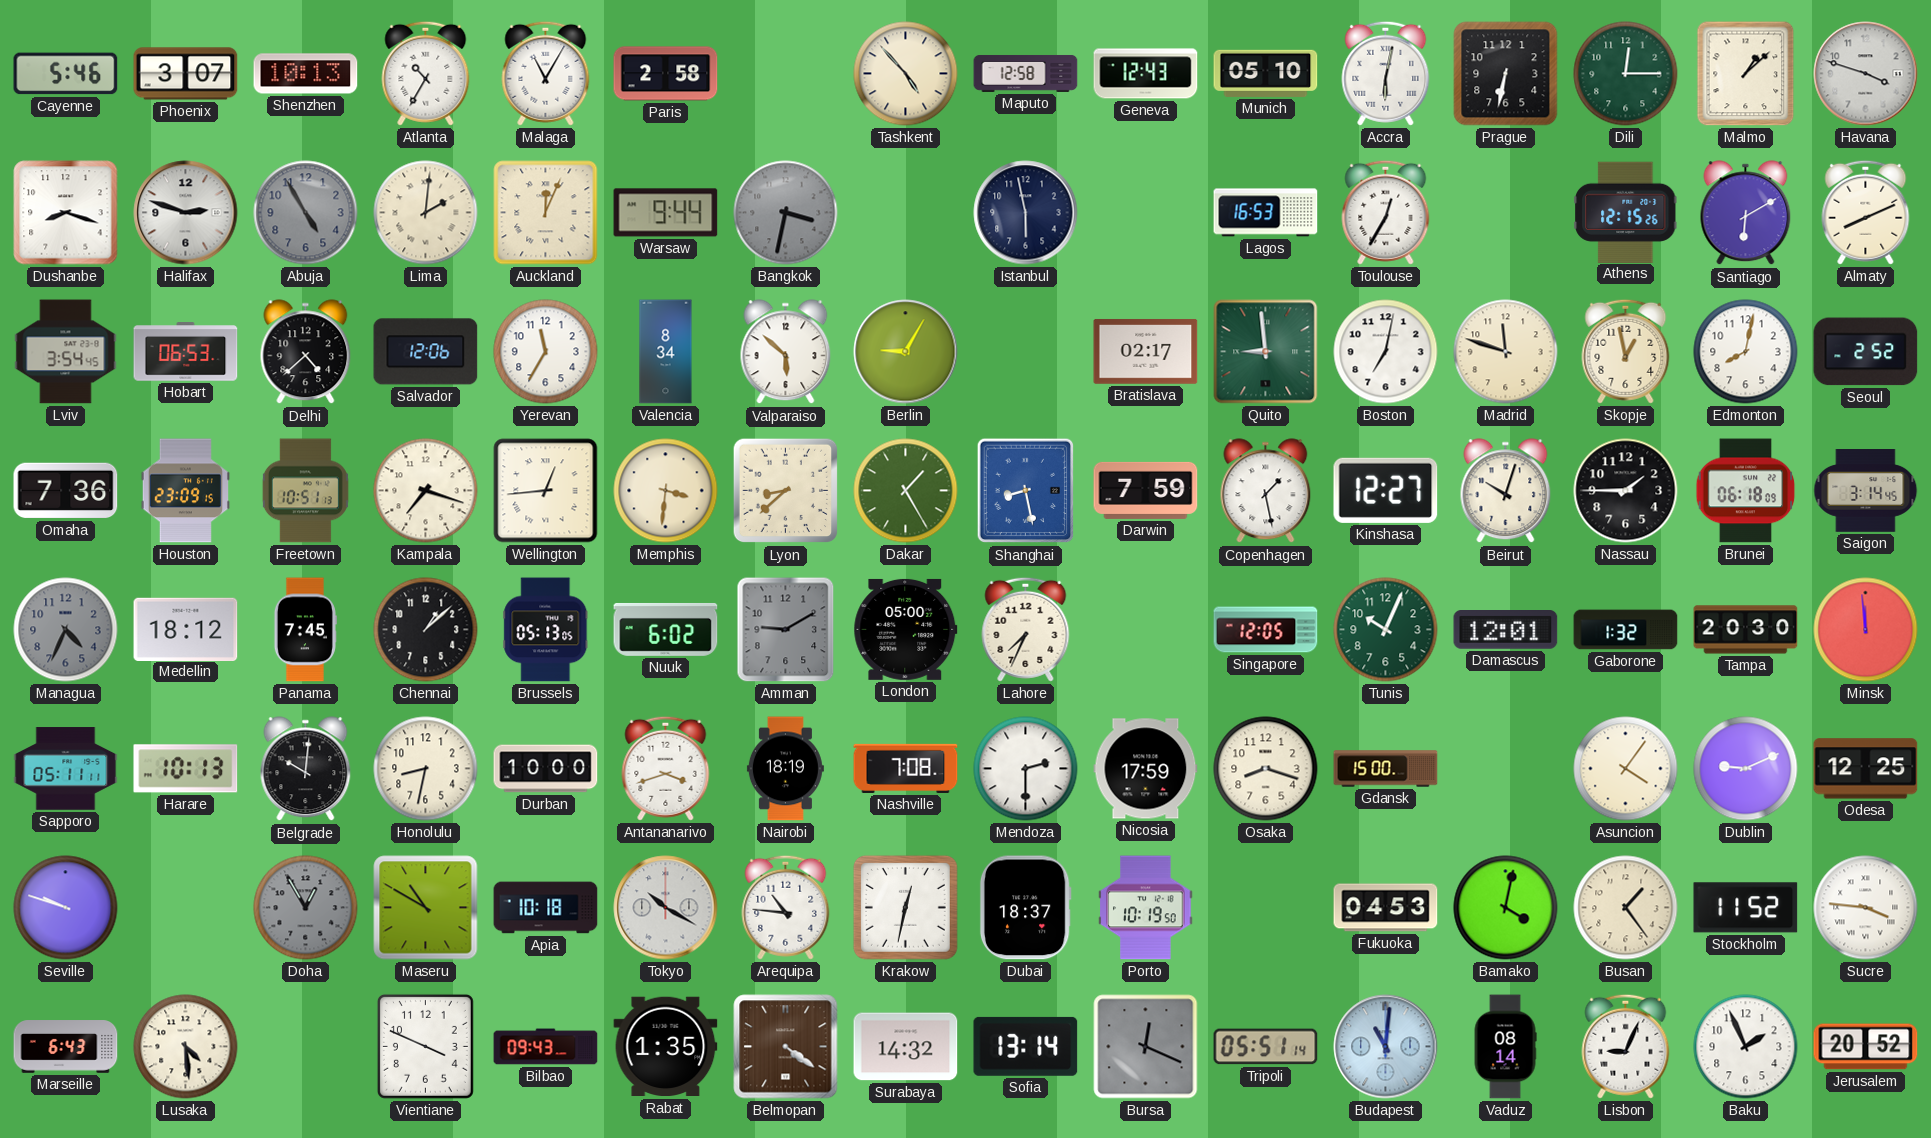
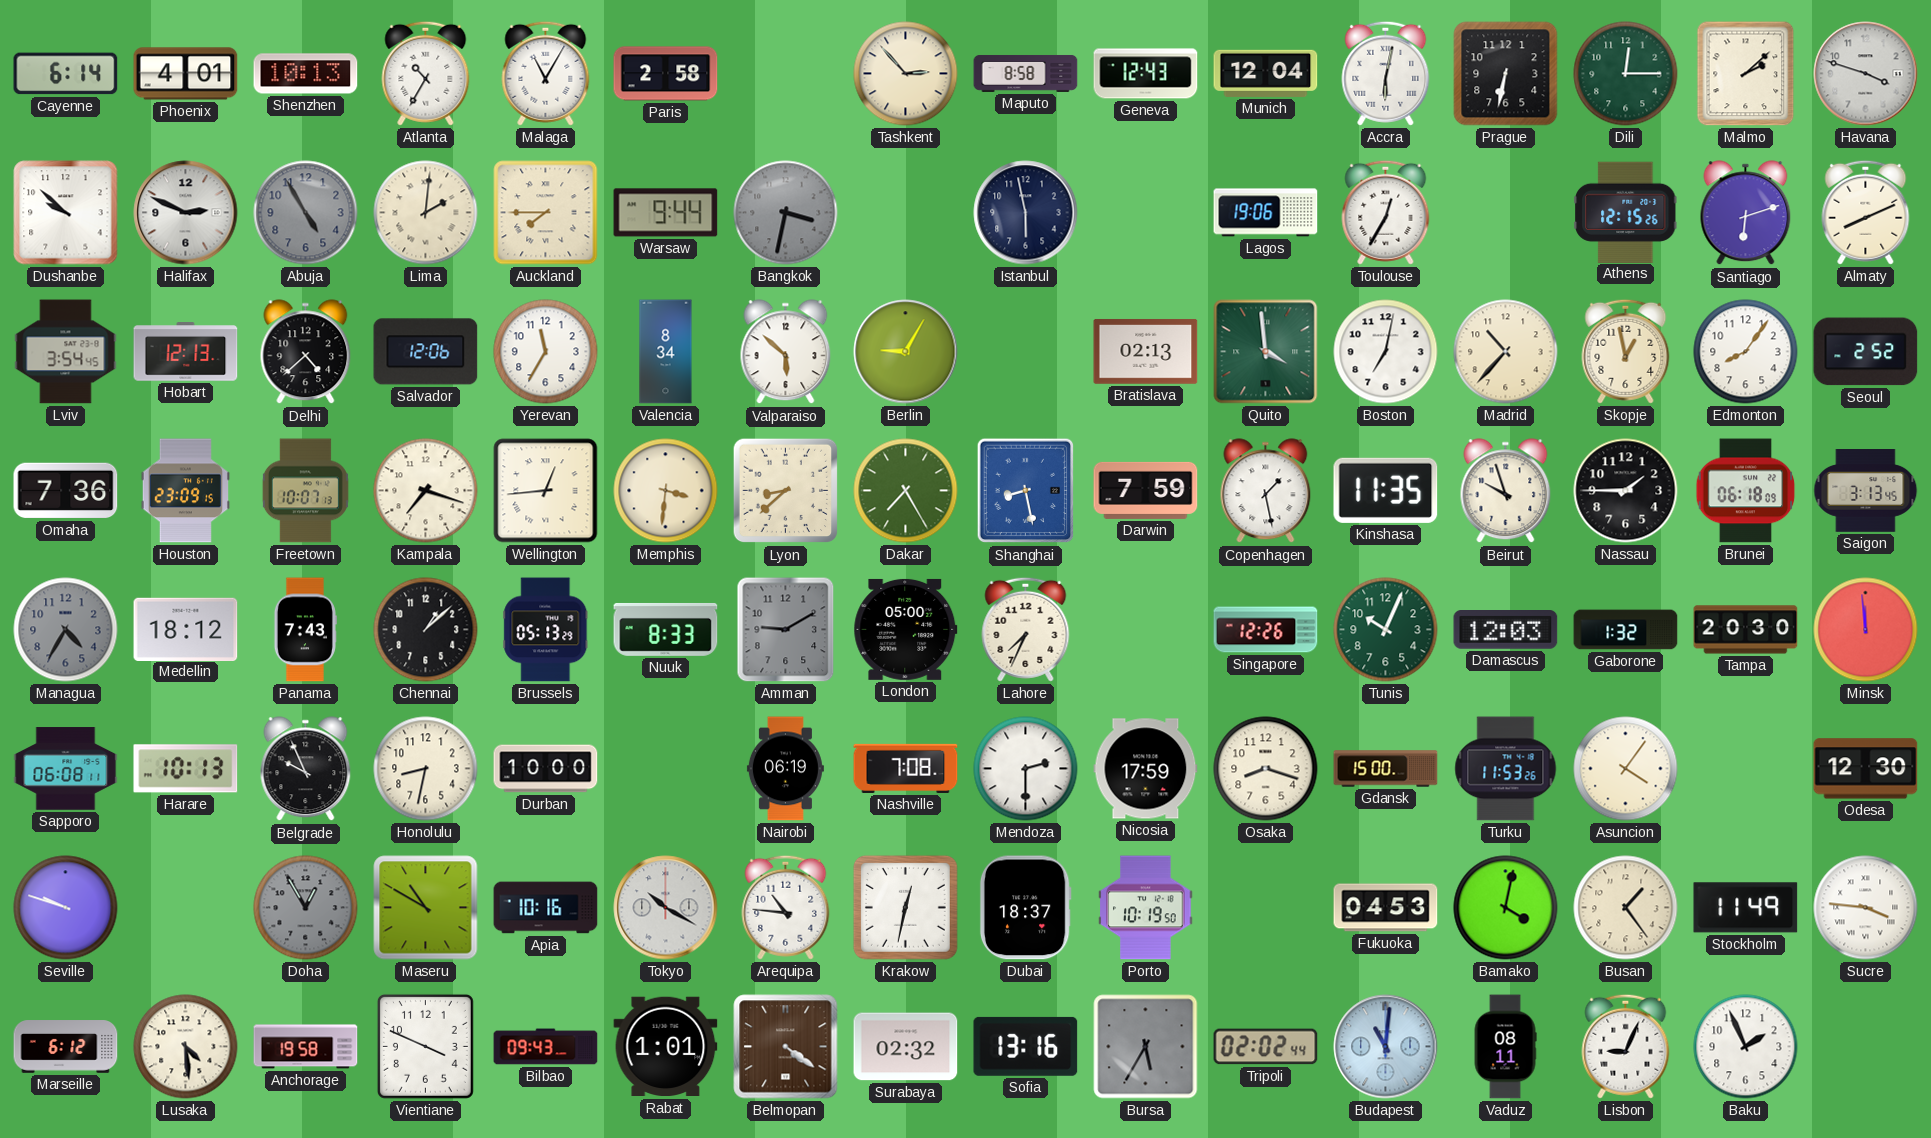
Cayenne: 5:46 -> 6:14 (66, 74)
Phoenix: 3:07 -> 4:01 (186, 74)
Tashkent: 4:53 -> 2:53 (906, 74)
Maputo: 12:58 -> 8:58 (1026, 73)
Munich: 05:10 -> 12:04 (1266, 73)
Malmo: 1:08 -> 2:08 (1746, 74)
Dushanbe: 8:18 -> 9:52 (66, 213)
Halifax: 2:48 -> 2:49 (186, 213)
Auckland: 12:04 -> 7:45 (546, 213)
Lagos: 16:53 -> 19:06 (1266, 213)
Santiago: 6:10 -> 6:12 (1746, 213)
Hobart: 06:53 -> 12:13 (186, 352)
Bratislava: 02:17 -> 02:13 (1146, 352)
Quito: 8:59 -> 3:59 (1266, 352)
Madrid: 11:48 -> 10:37 (1506, 352)
Edmonton: 8:02 -> 8:06 (1746, 352)
Freetown: 10:51 -> 10:07 (305, 491)
Dakar: 1:25 -> 7:25 (906, 491)
Kinshasa: 12:27 -> 11:35 (1386, 490)
Beirut: 10:03 -> 9:57 (1506, 491)
Saigon: 3:14 -> 3:13 (1866, 491)
Managua: 4:34 -> 4:35 (66, 630)
Panama: 7:45 -> 7:43 (305, 630)
Brussels: 05:13:05 -> 05:13:29 (546, 630)
Nuuk: 6:02 -> 8:33 (666, 629)
Singapore: 12:05 -> 12:26 (1266, 630)
Damascus: 12:01 -> 12:03 (1506, 630)
Sapporo: 05:11 -> 06:08 (66, 769)
Belgrade: 10:01 -> 9:56 (306, 769)
Antananarivo: 3:42 -> none (666, 768)
Nairobi: 18:19 -> 06:19 (785, 769)
Turku: none -> 11:53 (1506, 769)
Dublin: 9:11 -> none (1746, 769)
Odesa: 12:25 -> 12:30 (1866, 769)
Apia: 10:18 -> 10:16 (546, 908)
Stockholm: 11:52 -> 11:49 (1746, 908)
Marseille: 6:43 -> 6:12 (66, 1047)
Anchorage: none -> 19:58 (306, 1047)
Rabat: 1:35 -> 1:01 (666, 1047)
Surabaya: 14:32 -> 02:32 (906, 1047)
Sofia: 13:14 -> 13:16 (1026, 1046)
Bursa: 12:19 -> 5:35 (1146, 1047)
Tripoli: 05:51 -> 02:02 (1266, 1047)
Vaduz: 08:14 -> 08:11 (1505, 1047)
Jerusalem: 20:52 -> none (1866, 1047)
